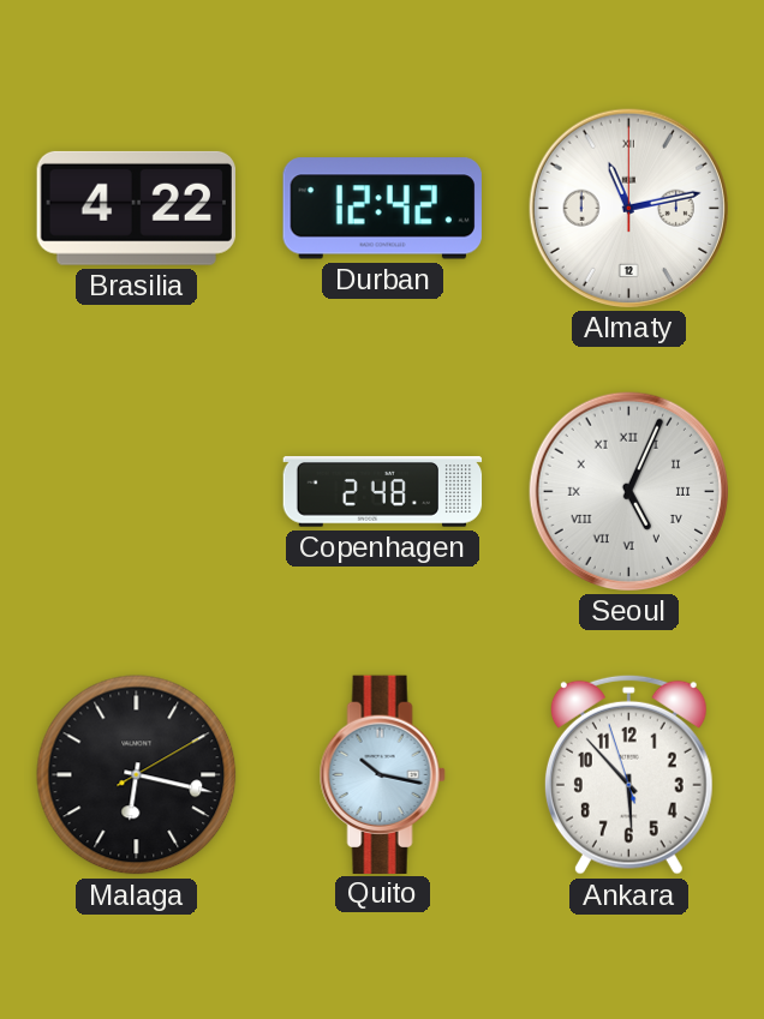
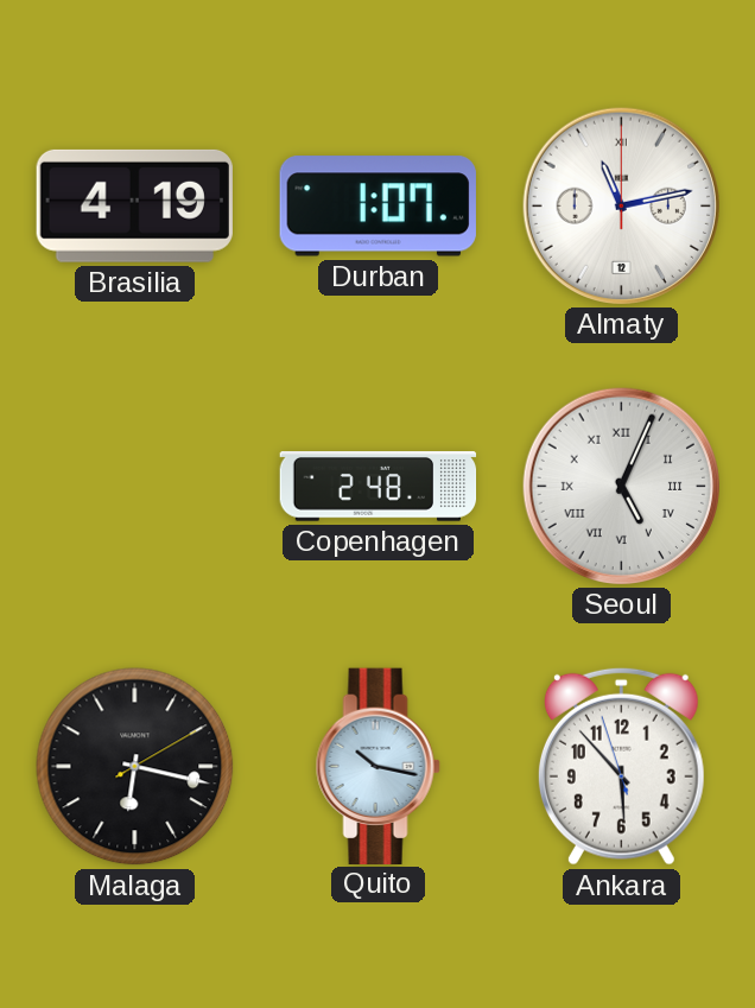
Brasilia: 4:22 -> 4:19 (134, 205)
Durban: 12:42 -> 1:07 (377, 207)
